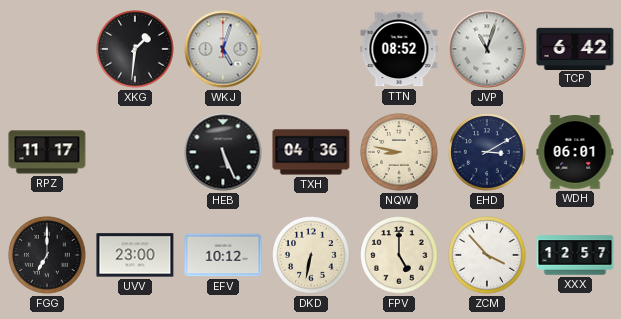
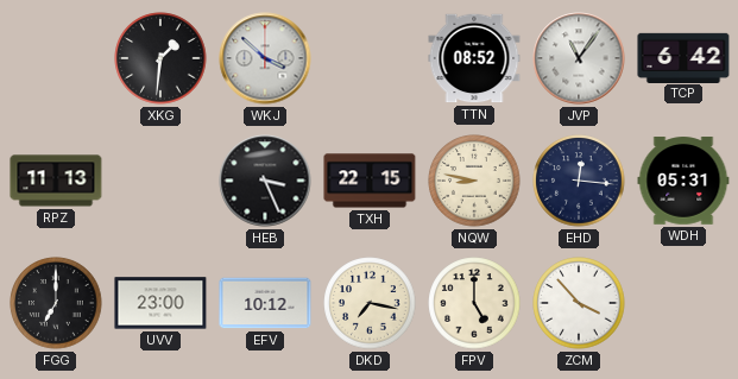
WKJ: 5:03 -> 3:52 (265, 58)
JVP: 11:03 -> 11:06 (579, 58)
RPZ: 11:17 -> 11:13 (56, 181)
HEB: 5:26 -> 3:26 (265, 181)
TXH: 04:36 -> 22:15 (370, 181)
EHD: 3:10 -> 12:16 (579, 181)
WDH: 06:01 -> 05:31 (683, 181)
DKD: 6:32 -> 7:17 (370, 303)
XXX: 12:57 -> none (575, 255)
